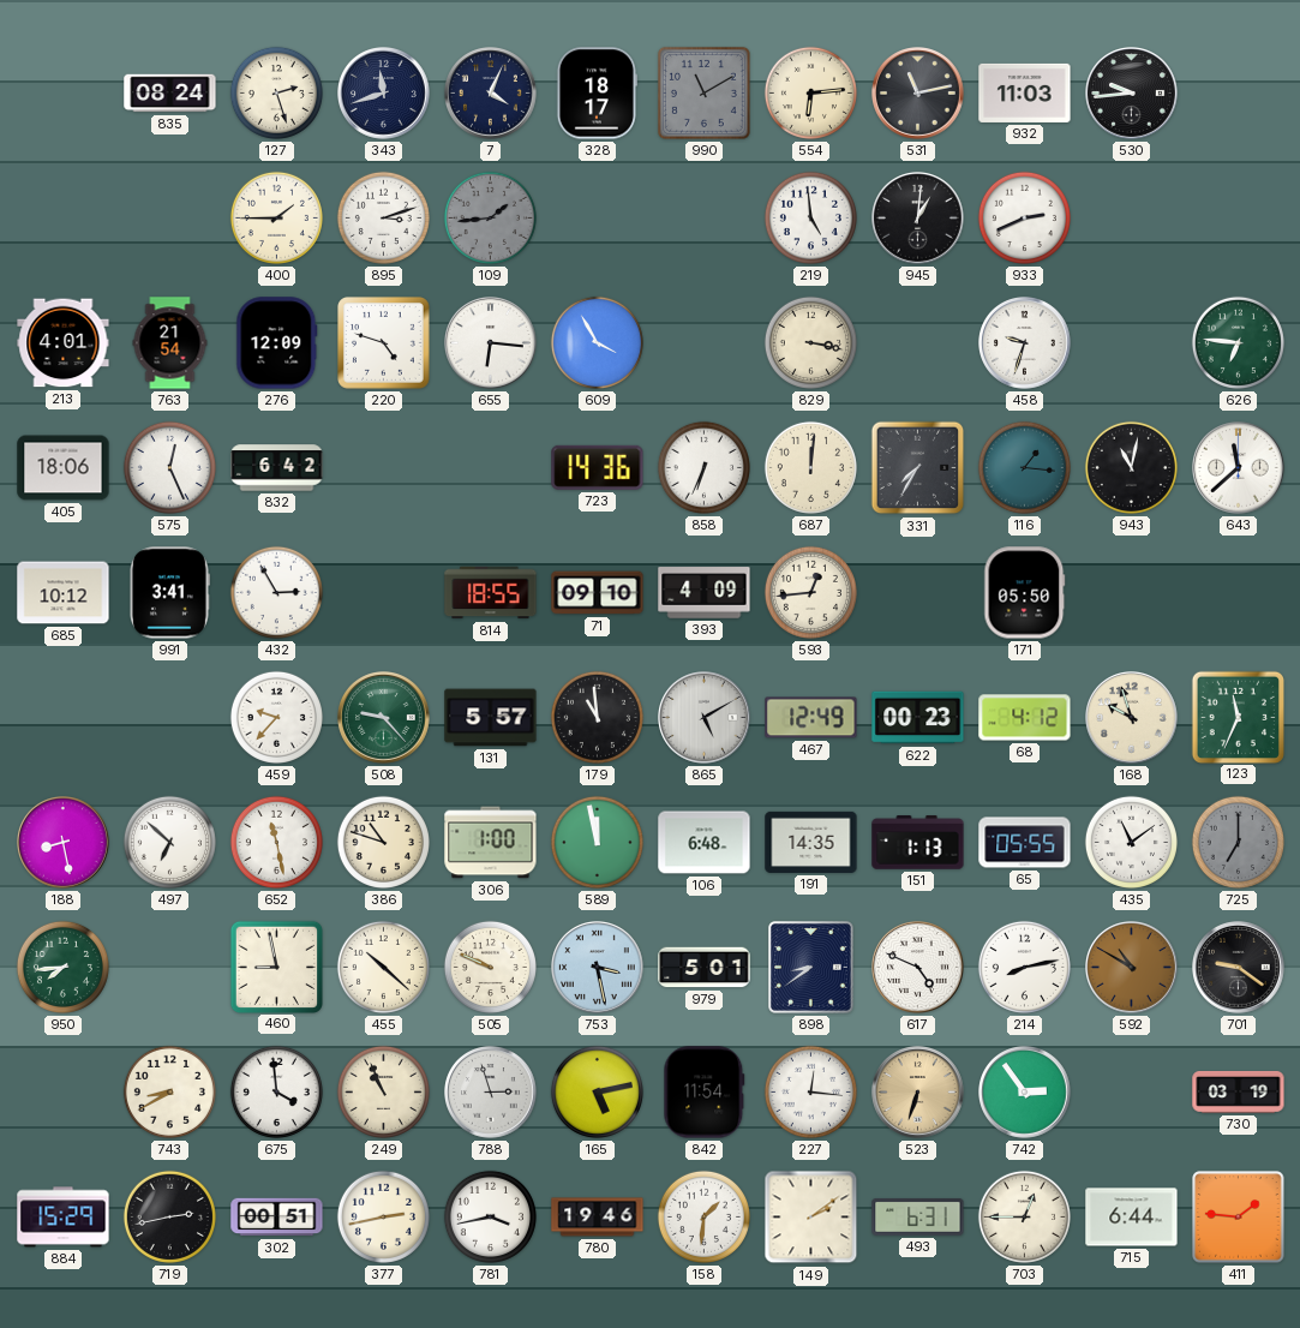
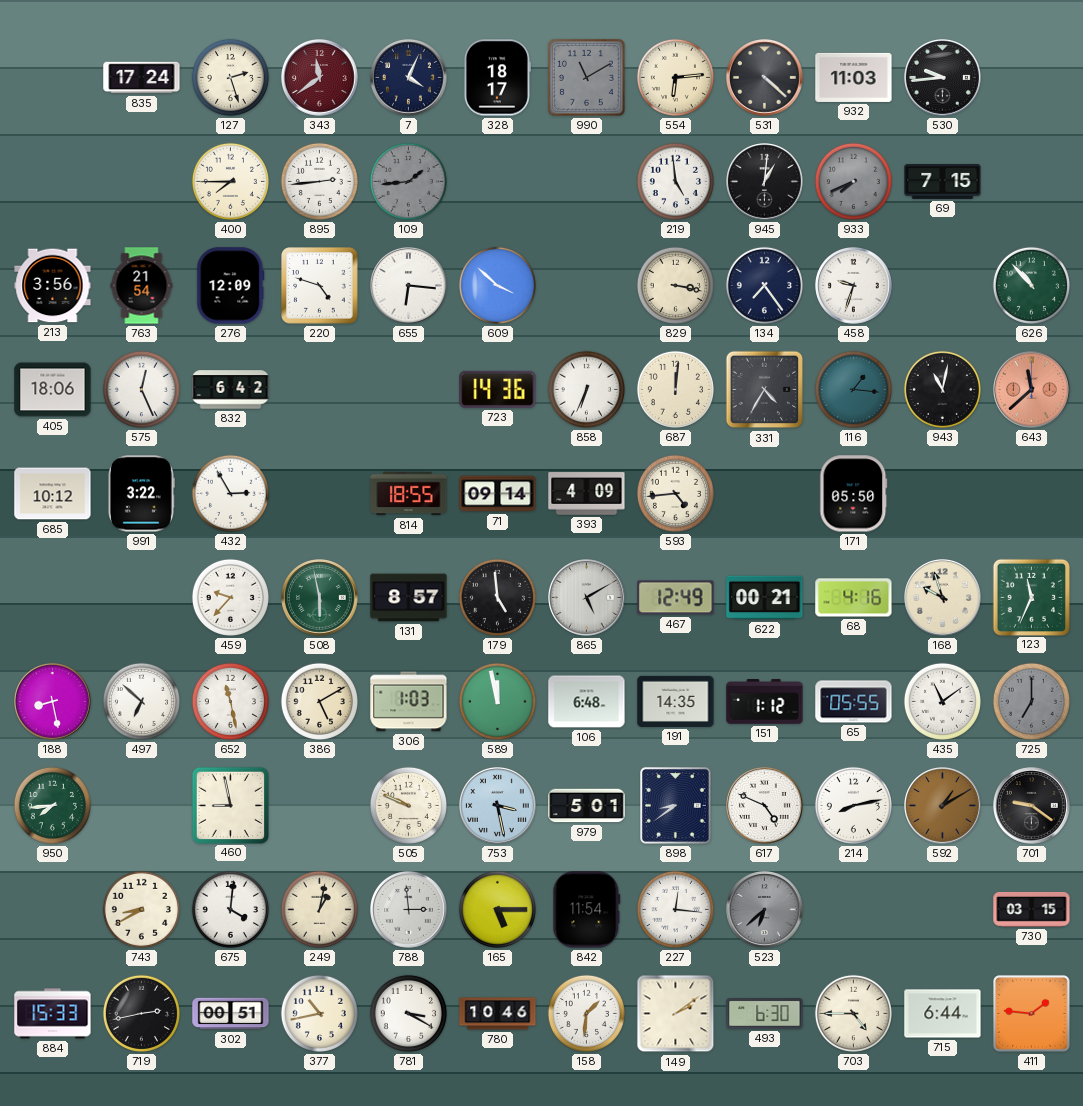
835: 08:24 -> 17:24 (142, 78)
343: 11:42 -> 11:39 (320, 78)
343 dial: navy -> burgundy (320, 78)
531: 11:13 -> 4:22 (765, 78)
400: 1:45 -> 7:45 (230, 181)
895: 3:12 -> 2:44 (319, 181)
933: 2:41 -> 7:41 (853, 181)
933 dial: white -> grey (853, 181)
69: none -> 7:15 (943, 181)
213: 4:01 -> 3:56 (53, 286)
609: 3:55 -> 3:52 (497, 285)
134: none -> 7:24 (764, 285)
626: 6:46 -> 10:53 (1031, 285)
331: 7:35 -> 4:35 (765, 390)
643 dial: white -> salmon (1032, 390)
991: 3:41 -> 3:22 (141, 494)
71: 09:10 -> 09:14 (498, 494)
593: 12:44 -> 4:44 (675, 493)
508: 9:23 -> 5:58 (320, 598)
131: 5:57 -> 8:57 (409, 598)
179: 10:59 -> 4:59 (497, 597)
622: 00:23 -> 00:21 (765, 598)
68: 4:12 -> 4:16 (854, 598)
386: 10:48 -> 5:10 (319, 701)
306: 1:00 -> 1:03 (409, 702)
151: 1:13 -> 1:12 (765, 702)
455: 10:22 -> none (383, 967)
592: 10:50 -> 1:10 (943, 806)
675: 3:59 -> 4:01 (230, 909)
249: 10:56 -> 1:02 (319, 909)
788: 2:57 -> 2:59 (409, 910)
165: 5:13 -> 5:15 (497, 909)
523: 6:33 -> 6:38 (765, 910)
523 dial: champagne -> grey (765, 910)
742: 2:54 -> none (1025, 1093)
730: 03:19 -> 03:15 (1032, 909)
884: 15:29 -> 15:33 (53, 1014)
377: 2:43 -> 10:43 (319, 1013)
781: 3:43 -> 3:20 (408, 1013)
780: 19:46 -> 10:46 (498, 1014)
493: 6:31 -> 6:30 (765, 1014)
703: 12:45 -> 4:45 (853, 1013)
